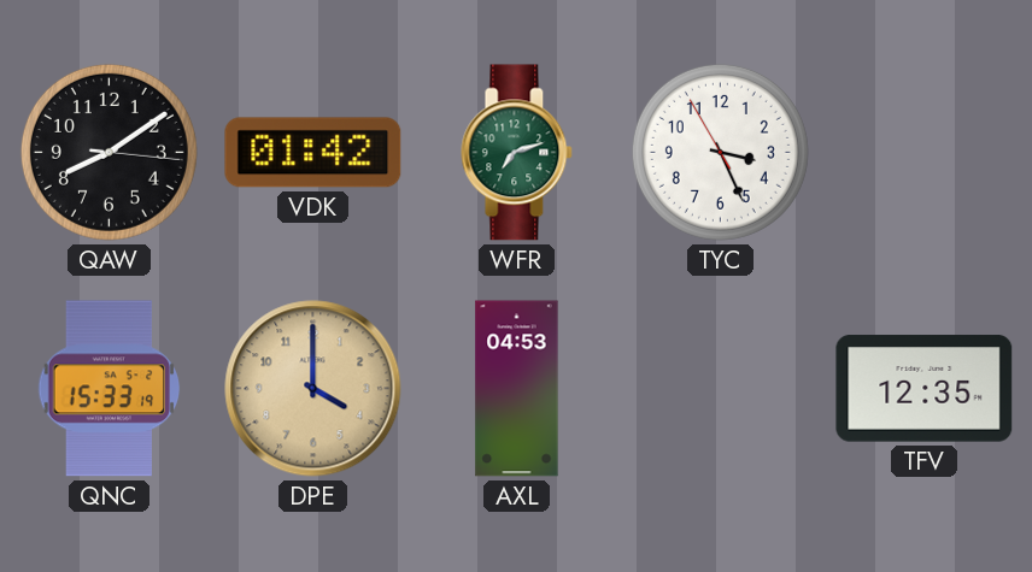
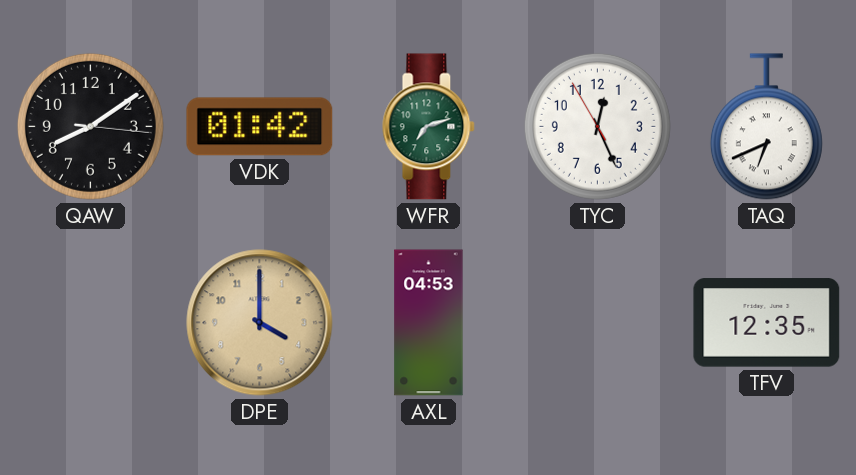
TYC: 3:25 -> 12:25 (597, 126)
TAQ: none -> 6:41 (766, 127)
QNC: 15:33 -> none (110, 389)
